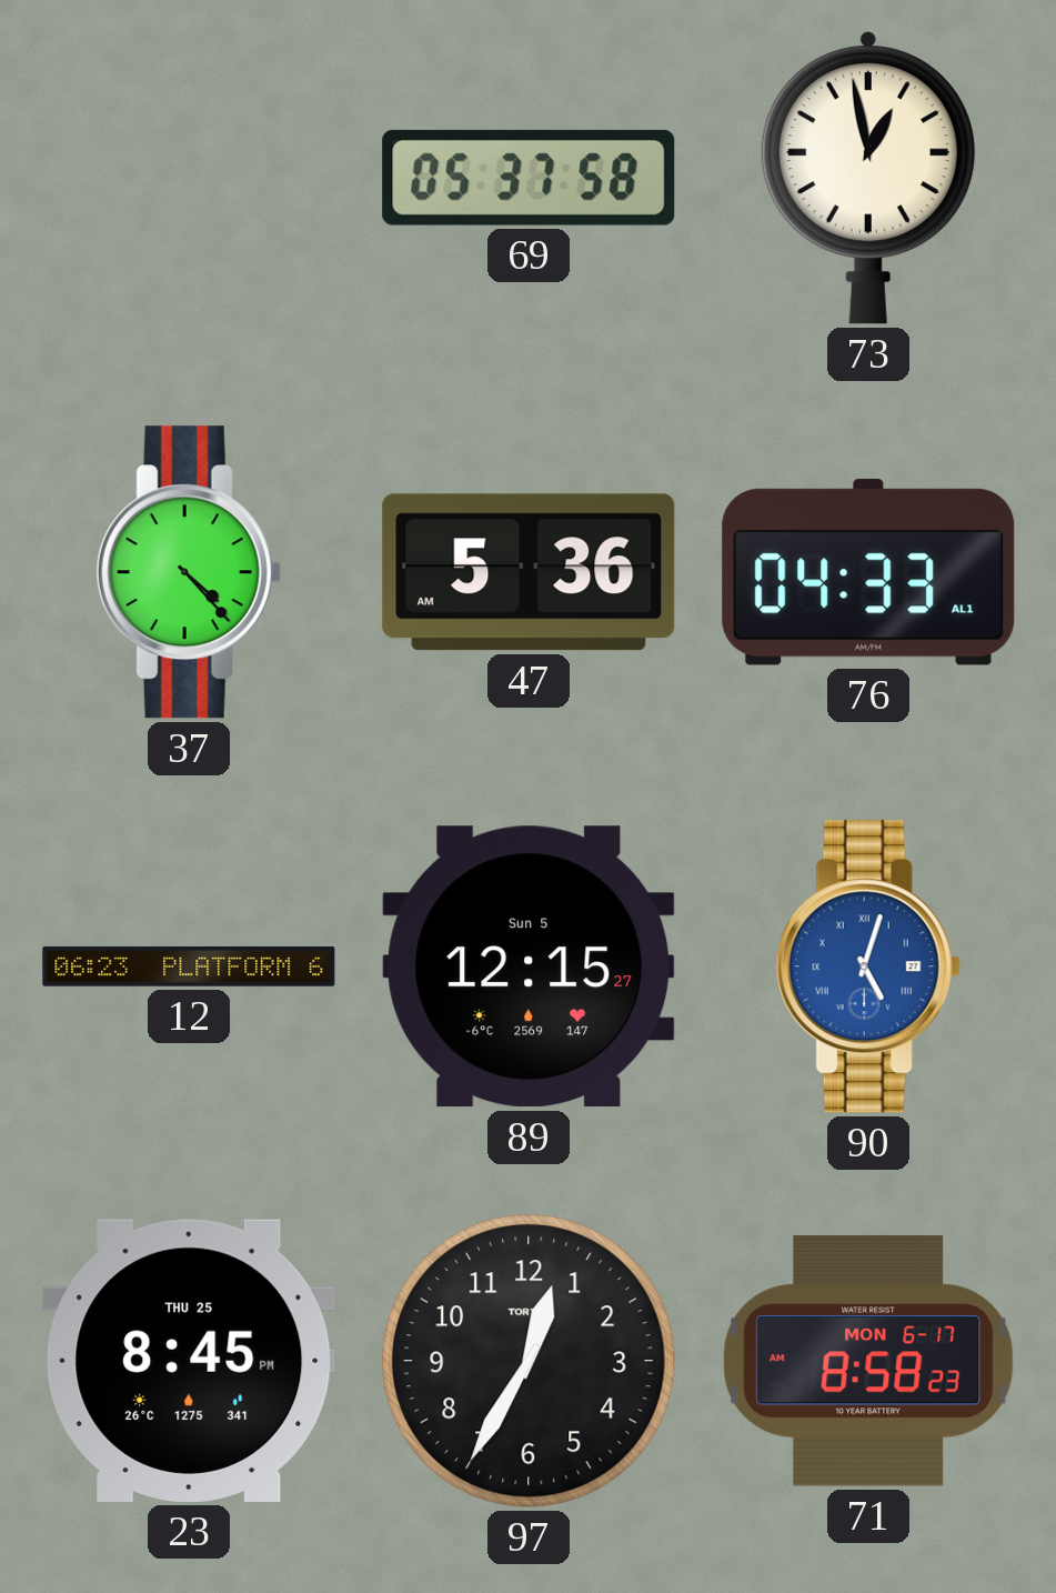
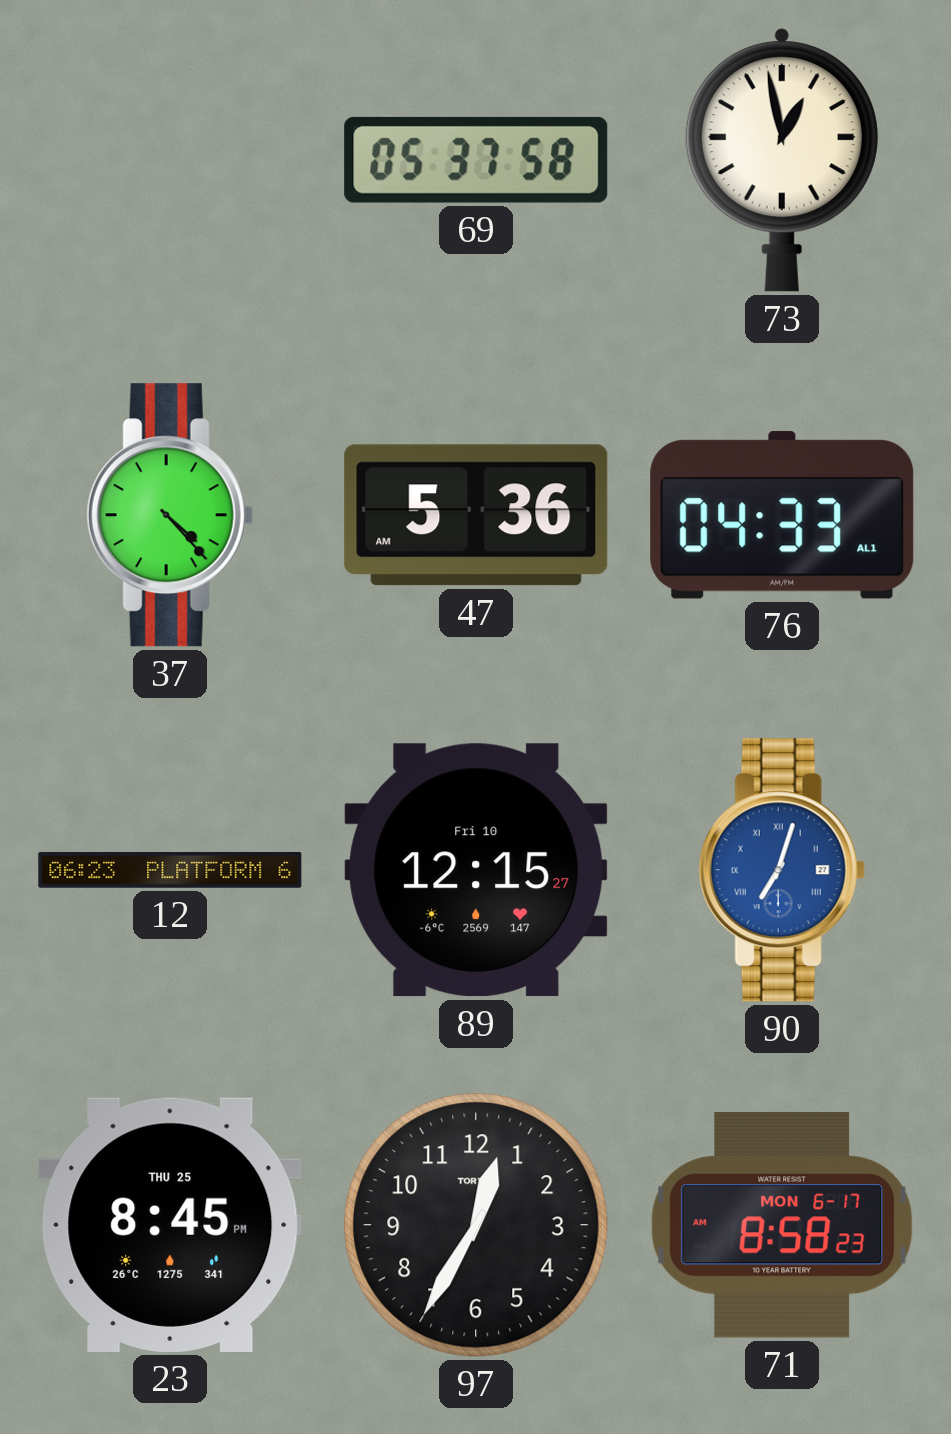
89 date: Sun 5 -> Fri 10 (476, 870)
90: 5:03 -> 7:03 (782, 870)
